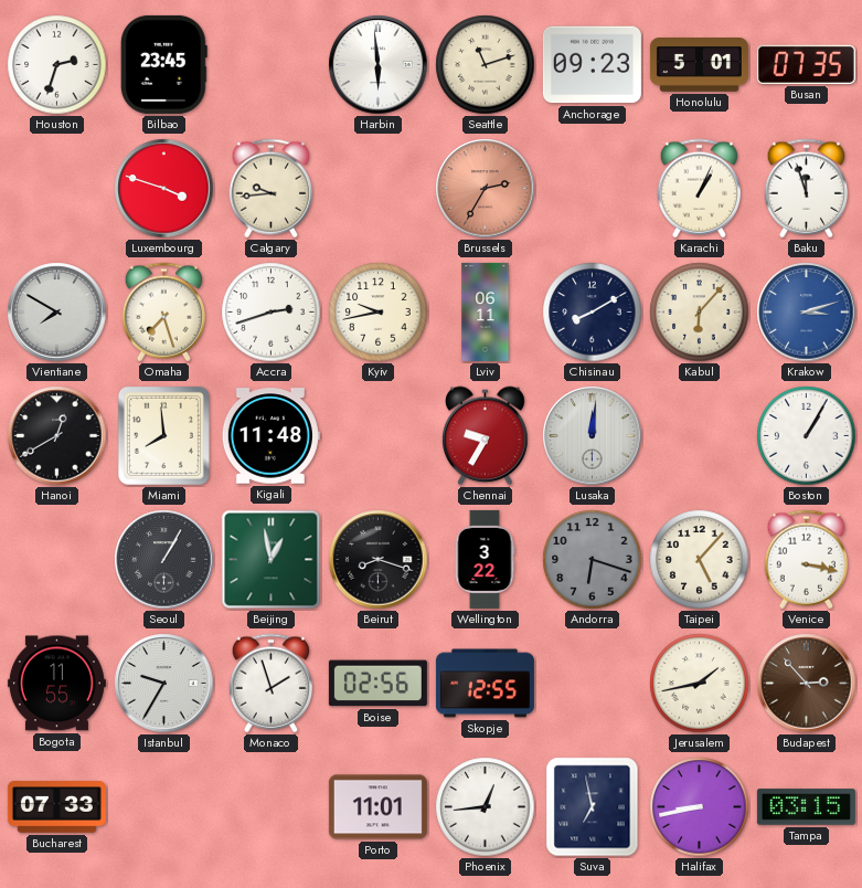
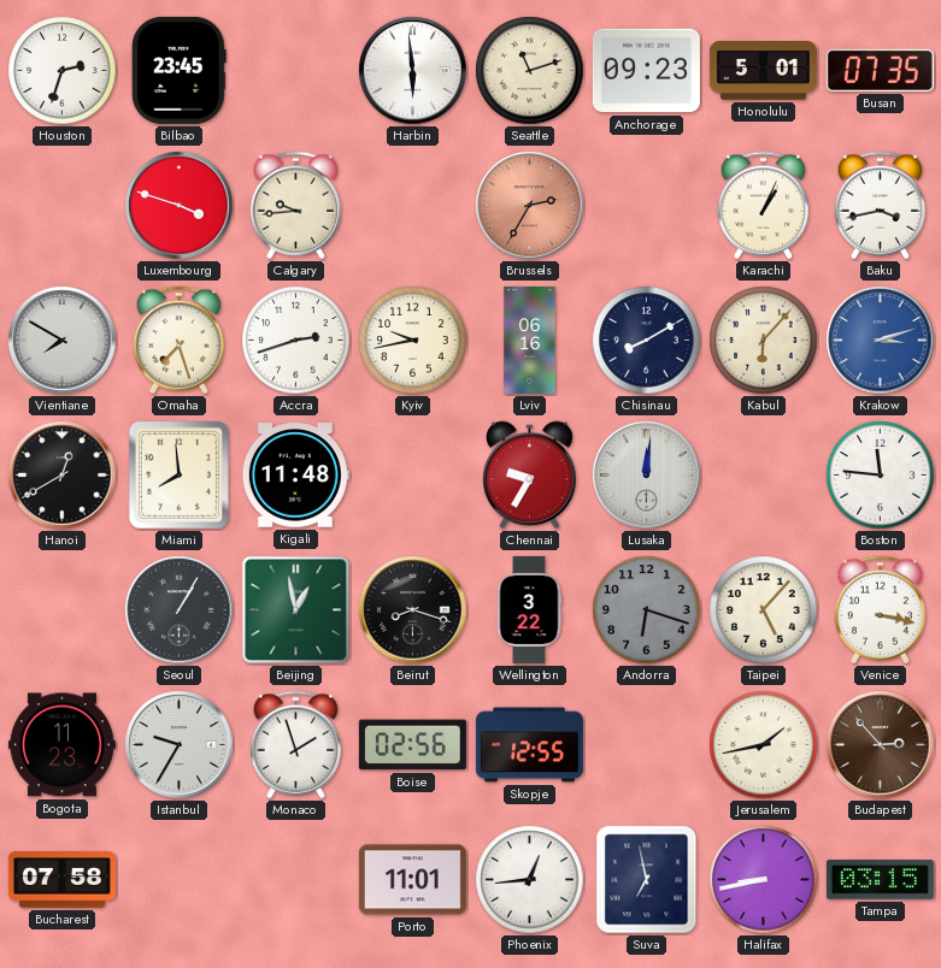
Baku: 11:57 -> 3:43 (880, 206)
Lviv: 06:11 -> 06:16 (530, 340)
Boston: 1:05 -> 11:46 (881, 476)
Bogota: 11:55 -> 11:23 (61, 745)
Bucharest: 07:33 -> 07:58 (61, 880)
